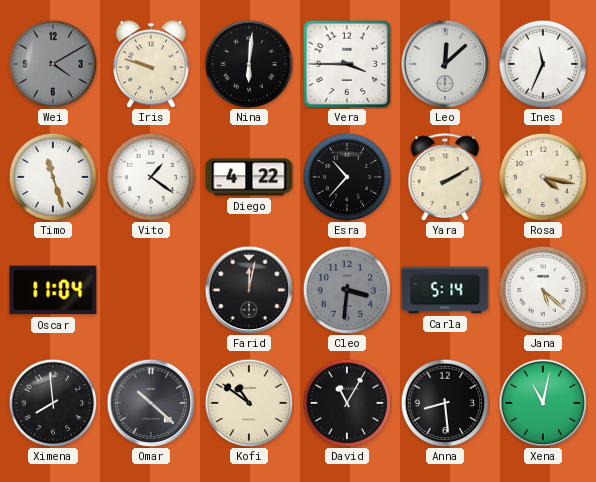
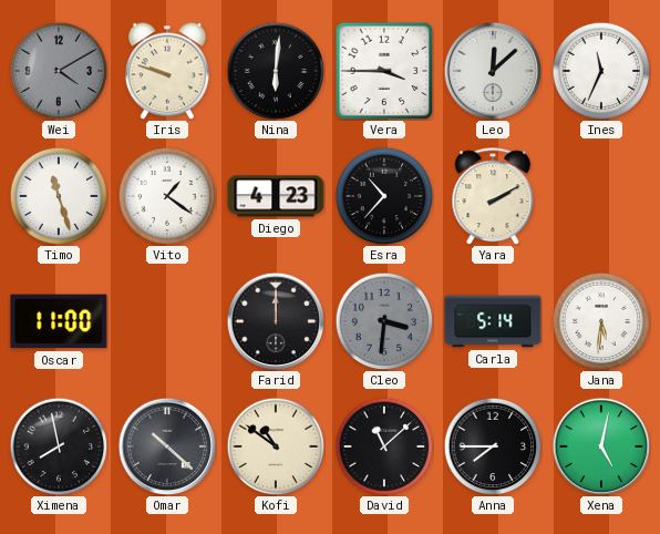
Diego: 4:22 -> 4:23 (276, 196)
Rosa: 4:17 -> none (543, 177)
Oscar: 11:04 -> 11:00 (59, 321)
Farid: 12:02 -> 12:00 (276, 321)
Jana: 5:22 -> 5:31 (601, 321)
Ximena: 7:59 -> 7:58 (59, 446)
David: 11:05 -> 11:08 (384, 446)
Anna: 8:29 -> 7:45 (493, 446)
Xena: 11:02 -> 5:02 (601, 446)
